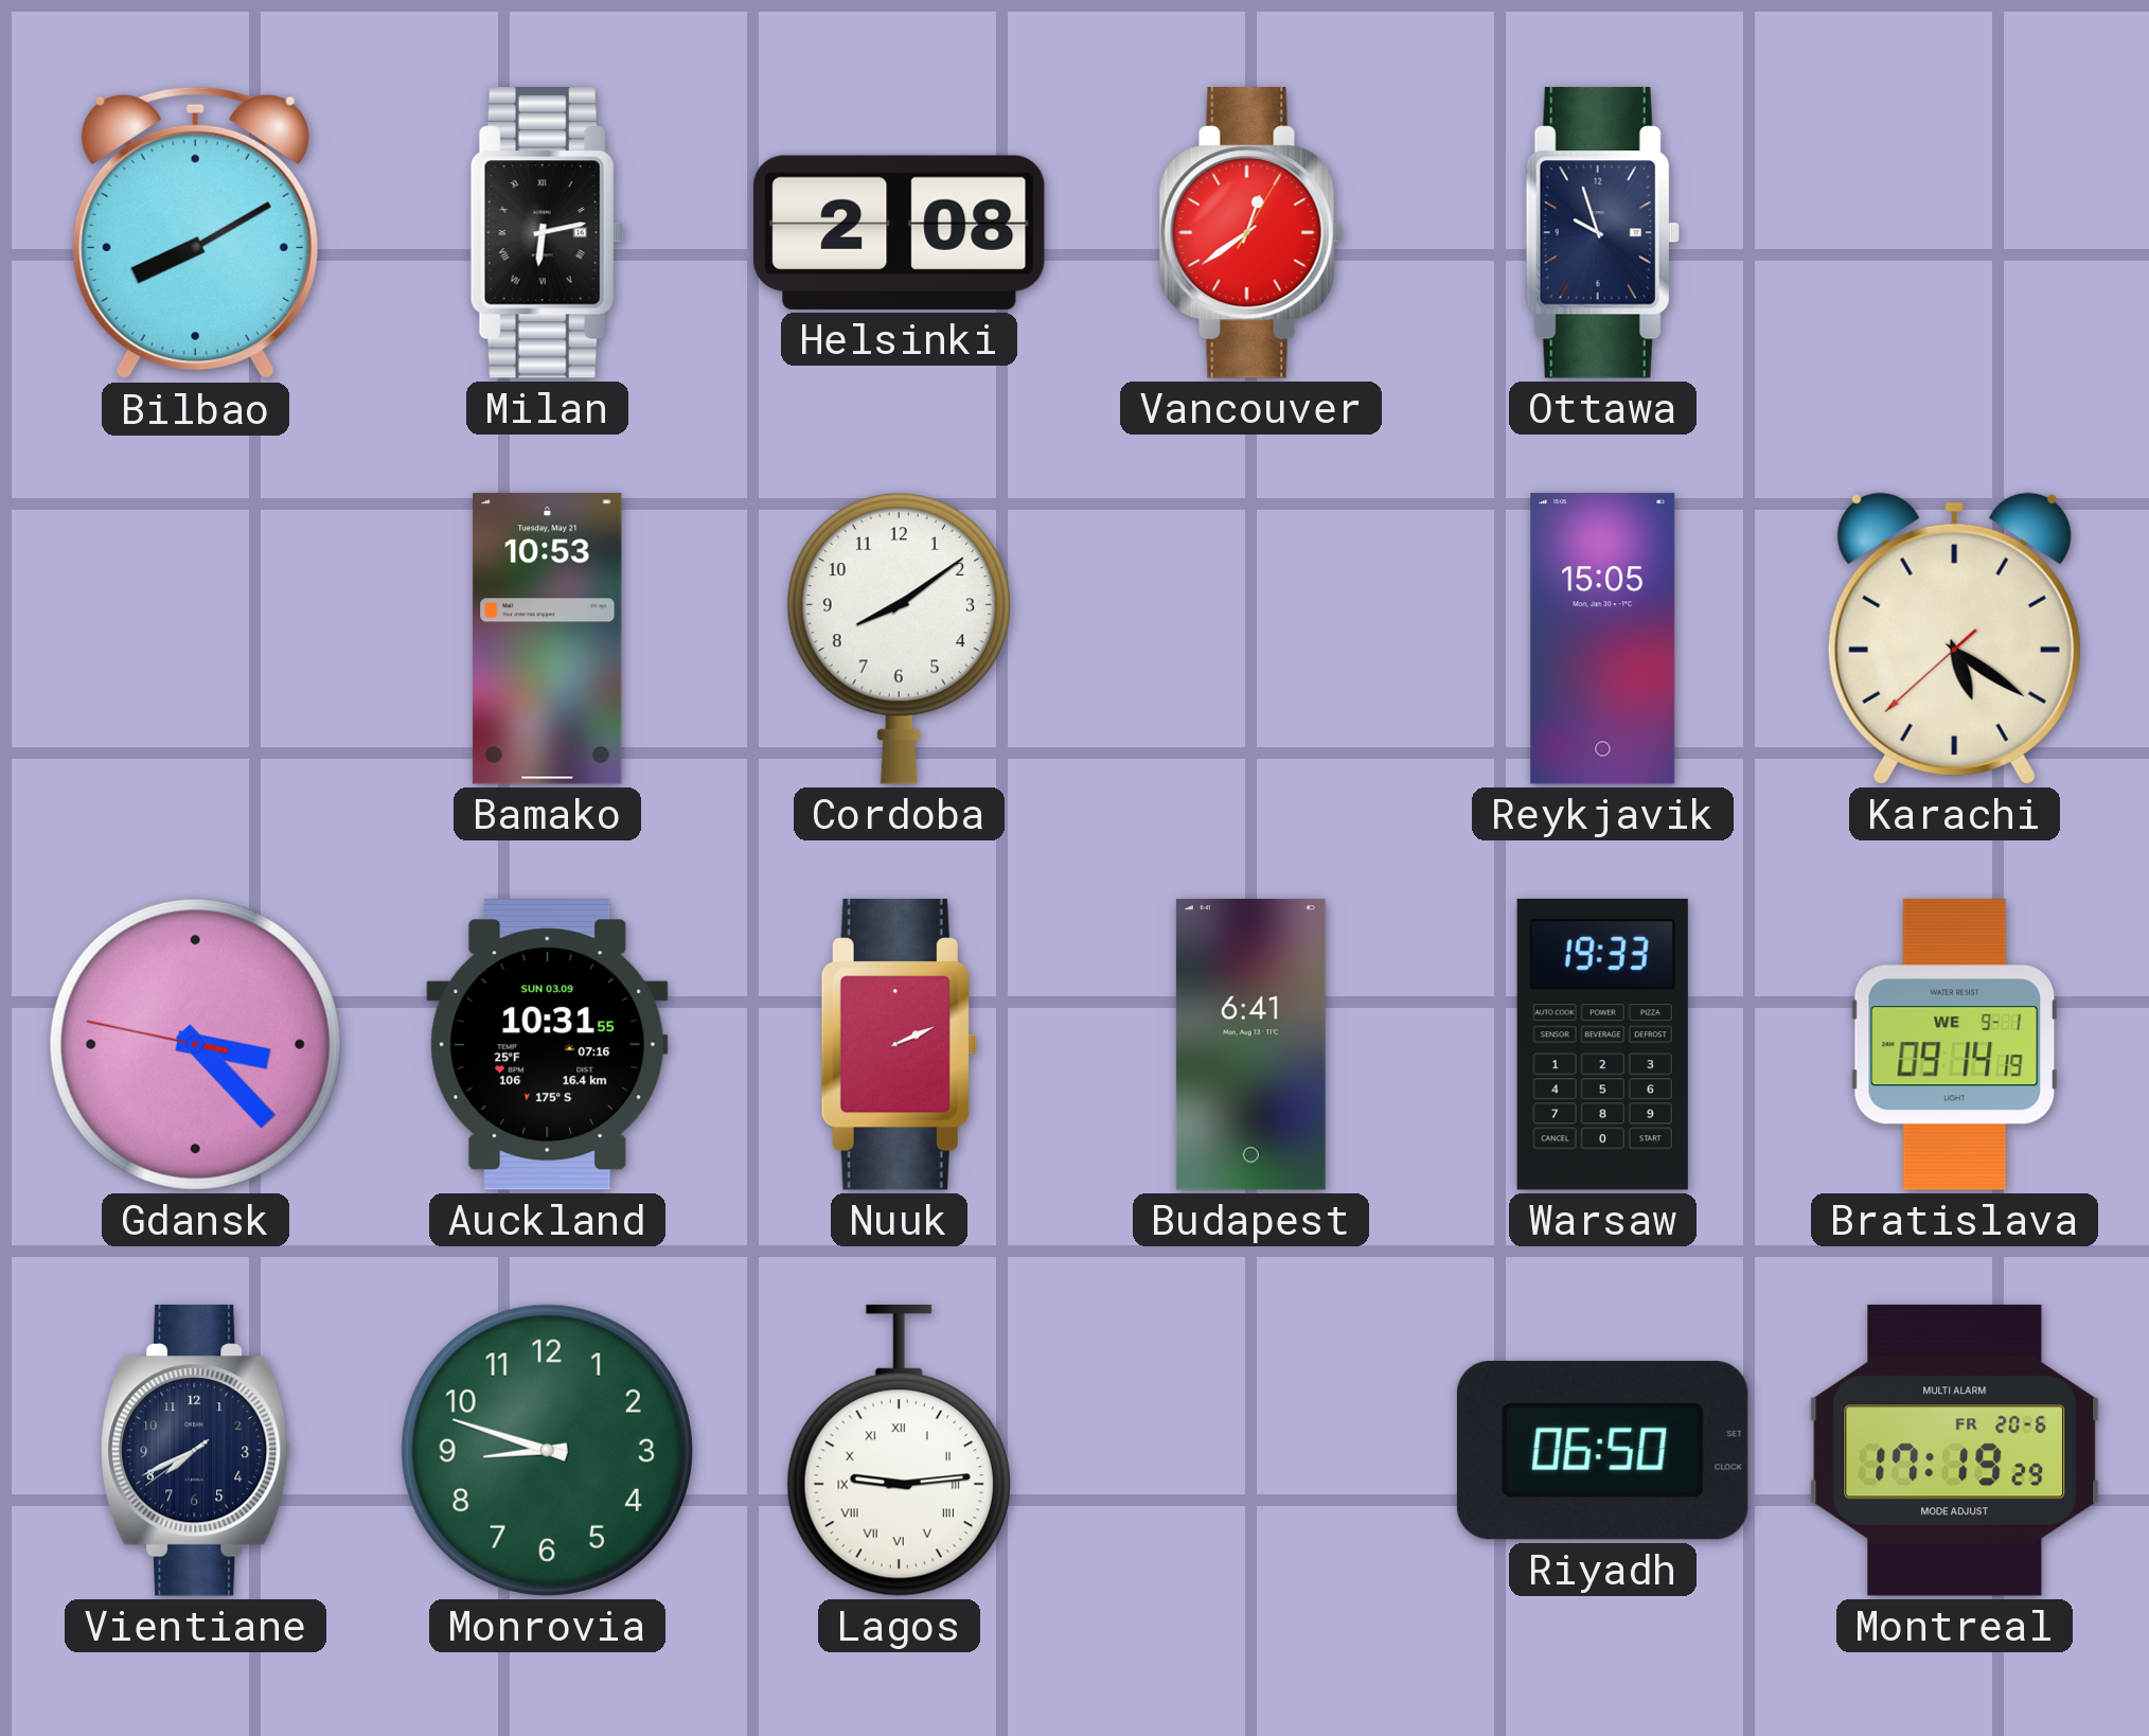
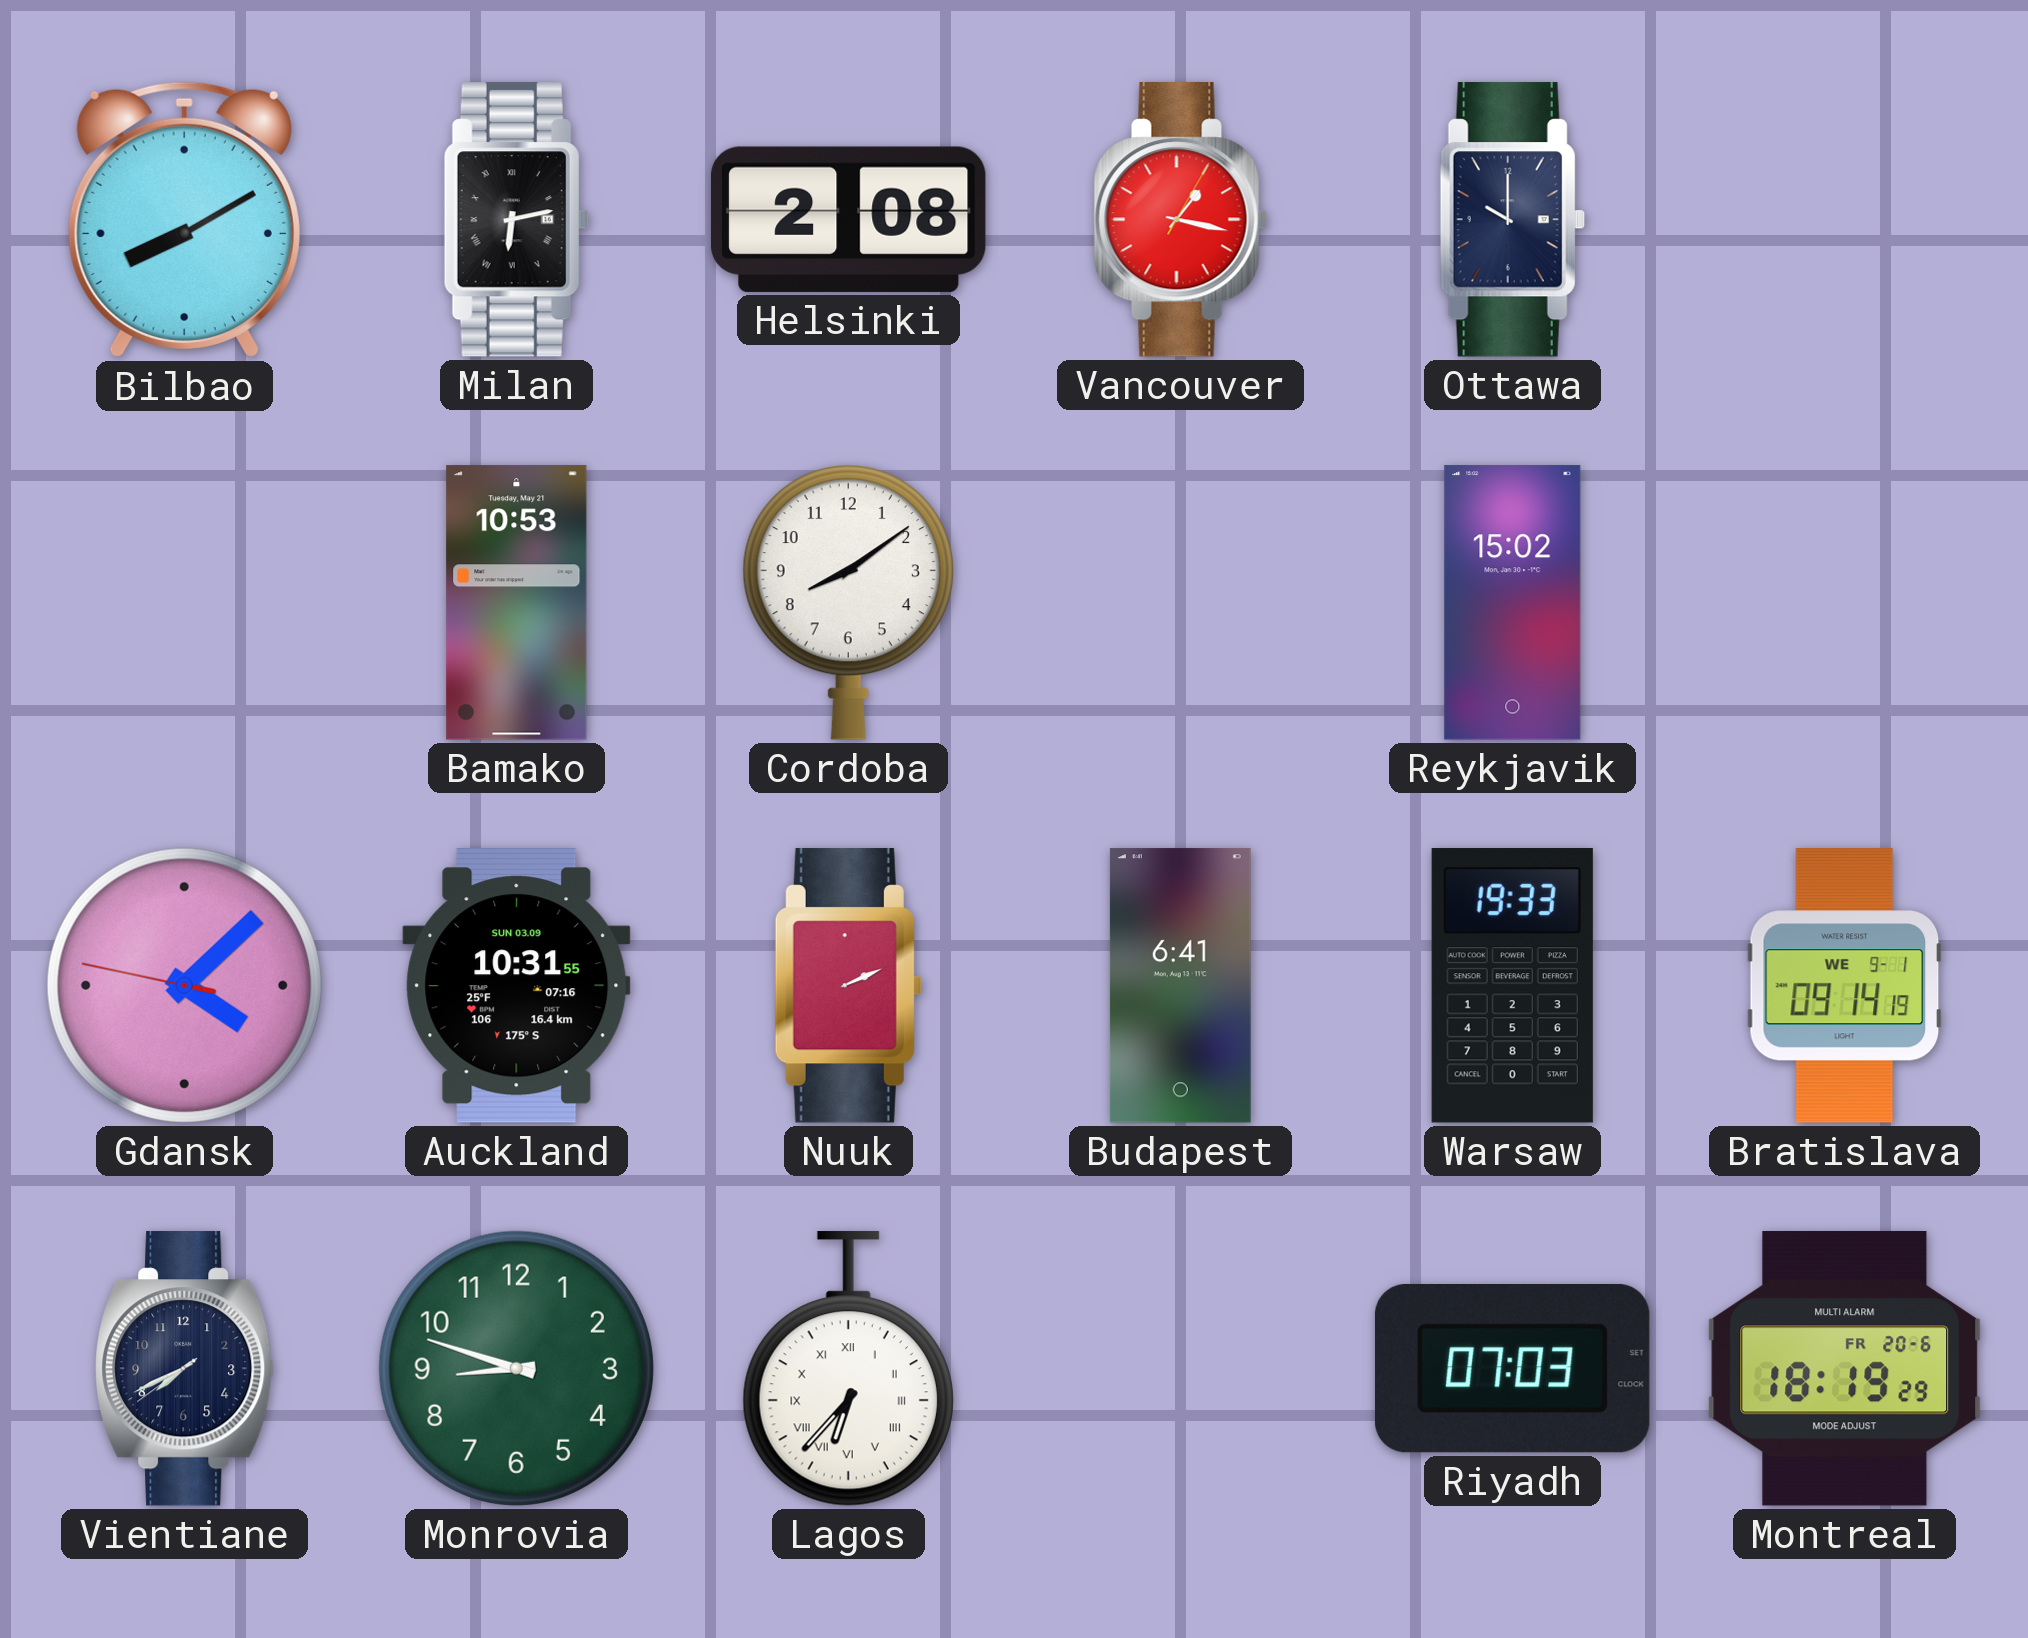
Vancouver: 12:39 -> 1:17 (1180, 220)
Ottawa: 9:57 -> 10:00 (1512, 220)
Reykjavik: 15:05 -> 15:02 (1513, 603)
Karachi: 5:20 -> none (1954, 638)
Gdansk: 3:22 -> 4:07 (184, 985)
Lagos: 9:14 -> 6:37 (848, 1369)
Riyadh: 06:50 -> 07:03 (1512, 1369)
Montreal: 17:19 -> 18:19 (1845, 1369)
